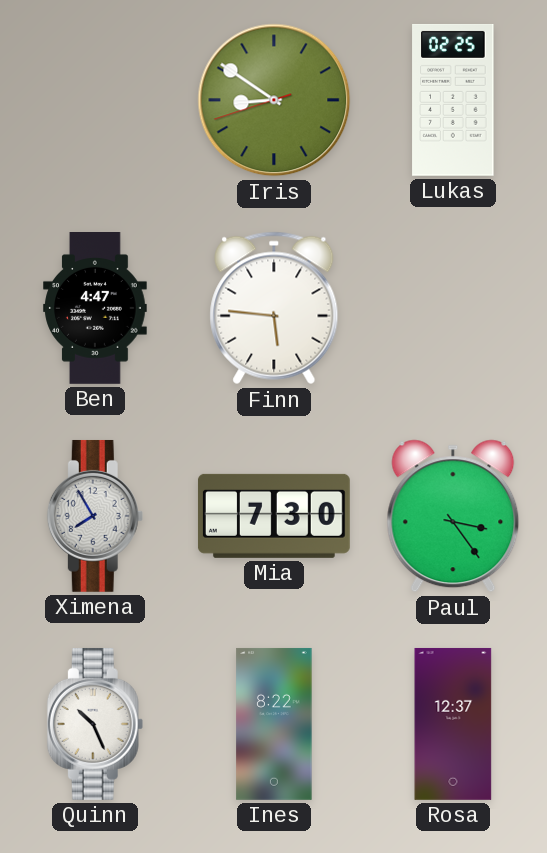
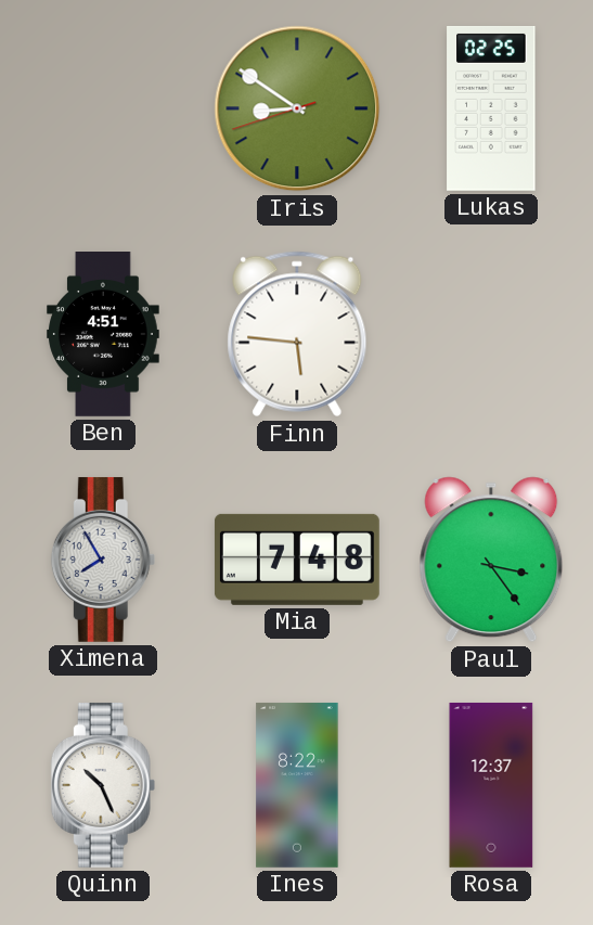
Ben: 4:47 -> 4:51 (103, 335)
Mia: 7:30 -> 7:48 (297, 560)
